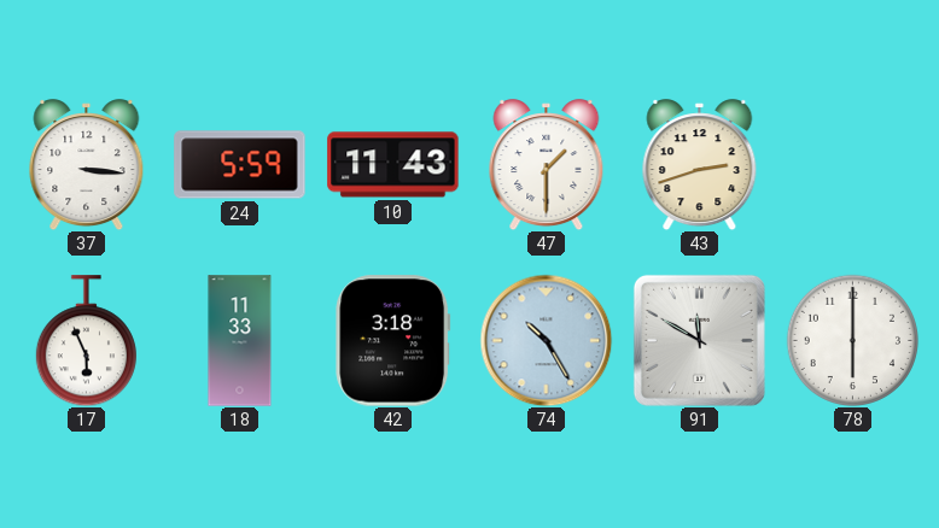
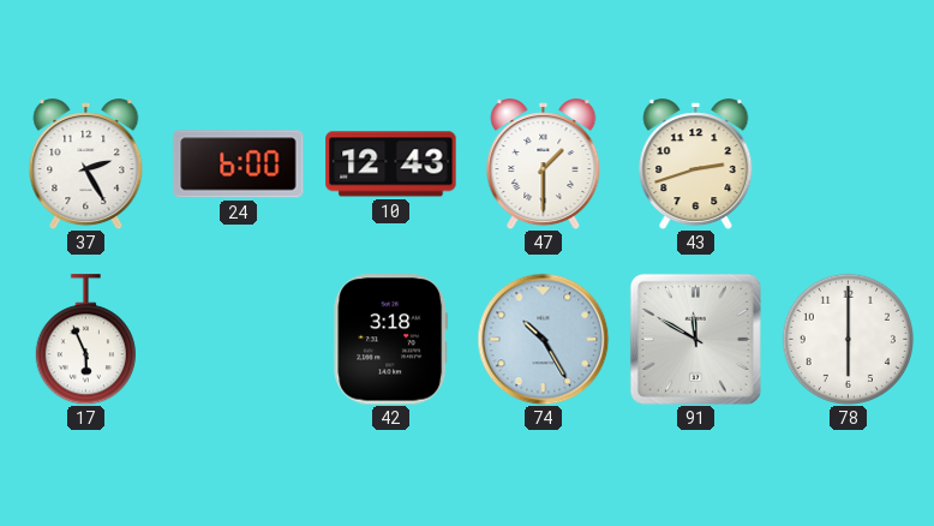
37: 3:16 -> 2:25 (86, 165)
24: 5:59 -> 6:00 (239, 165)
10: 11:43 -> 12:43 (391, 165)
18: 11:33 -> none (240, 341)
